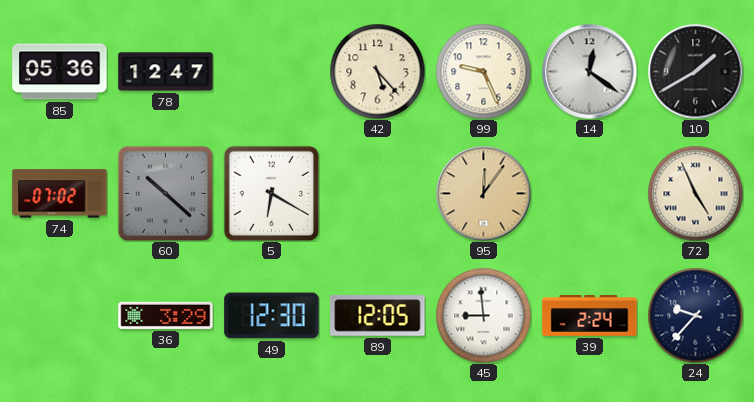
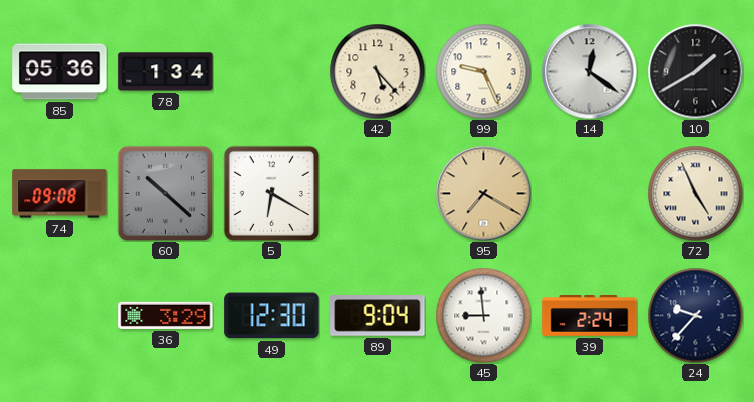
78: 12:47 -> 1:34 (166, 72)
74: 07:02 -> 09:08 (60, 194)
95: 12:06 -> 7:20 (483, 193)
89: 12:05 -> 9:04 (378, 316)
